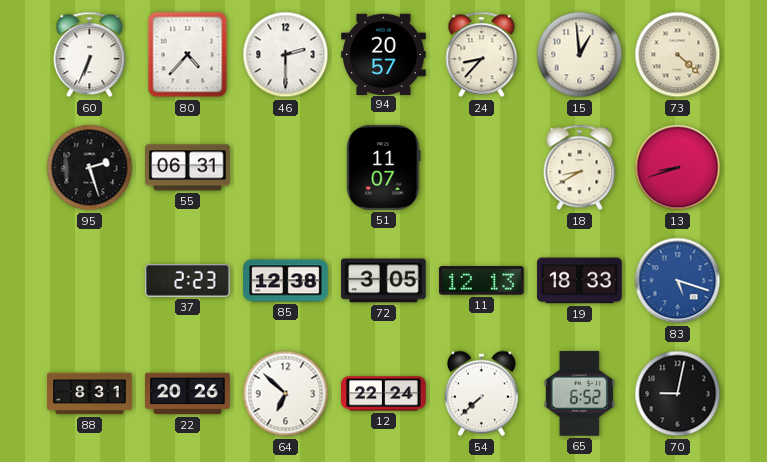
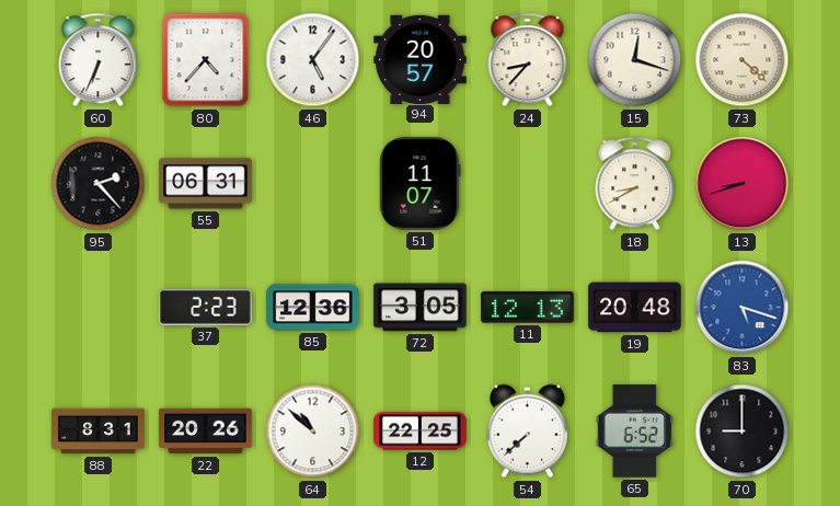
46: 2:30 -> 5:06 (313, 60)
15: 12:59 -> 12:18 (635, 60)
95: 2:27 -> 2:23 (99, 184)
85: 12:38 -> 12:36 (313, 308)
19: 18:33 -> 20:48 (635, 308)
64: 6:52 -> 10:52 (313, 432)
12: 22:24 -> 22:25 (421, 432)
70: 9:02 -> 9:00 (743, 432)
